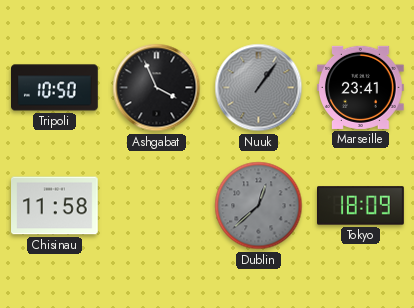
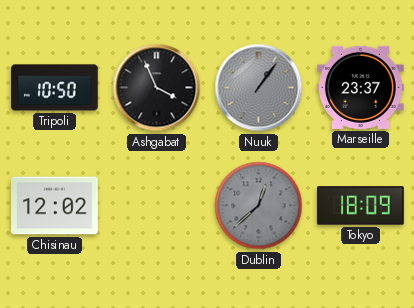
Marseille: 23:41 -> 23:37 (361, 87)
Chisinau: 11:58 -> 12:02 (55, 206)
